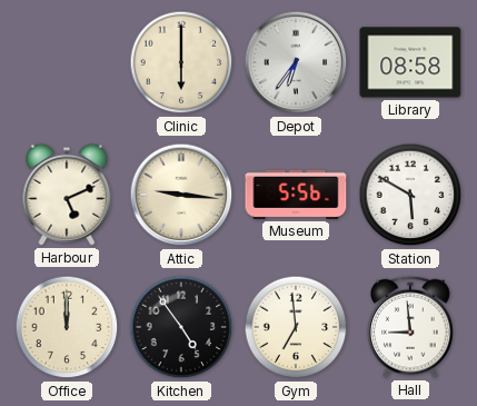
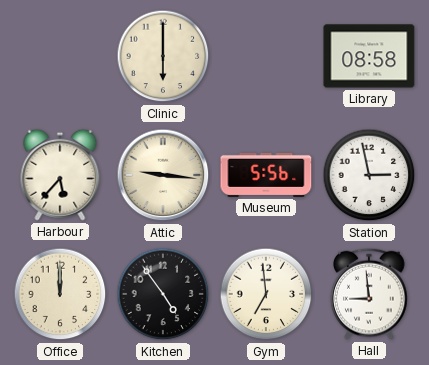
Depot: 6:36 -> none (296, 62)
Harbour: 5:11 -> 5:37 (60, 175)
Station: 5:50 -> 2:58 (369, 175)
